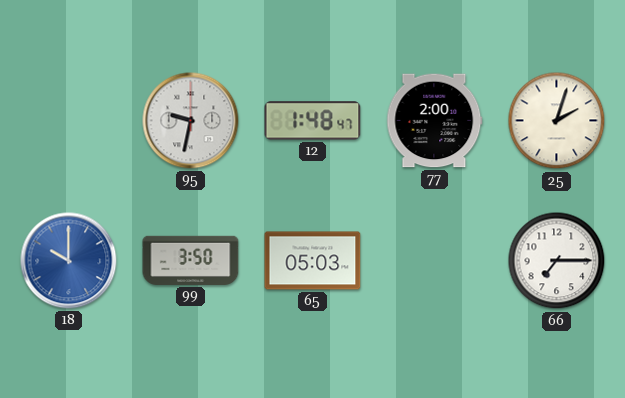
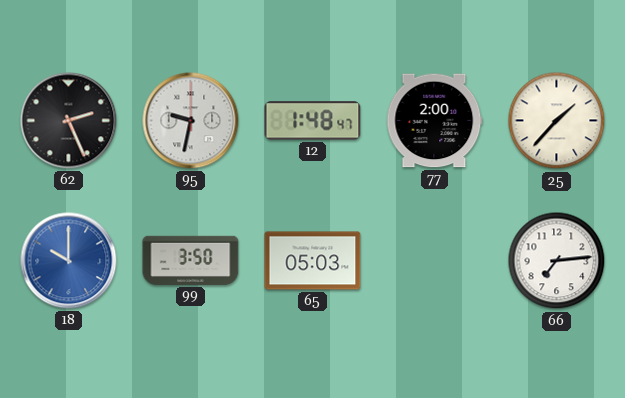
62: none -> 2:26 (69, 121)
25: 2:03 -> 1:37 (557, 121)
66: 7:15 -> 7:14 (557, 261)
